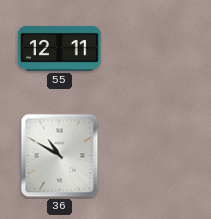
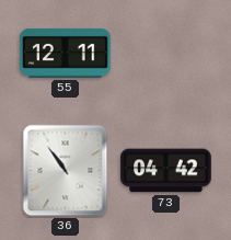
36: 10:50 -> 10:54 (66, 171)
73: none -> 04:42 (166, 171)
